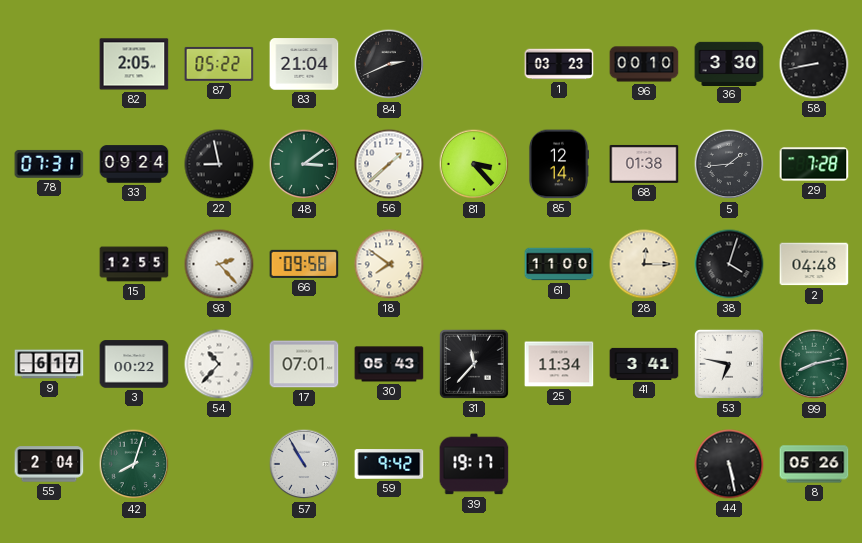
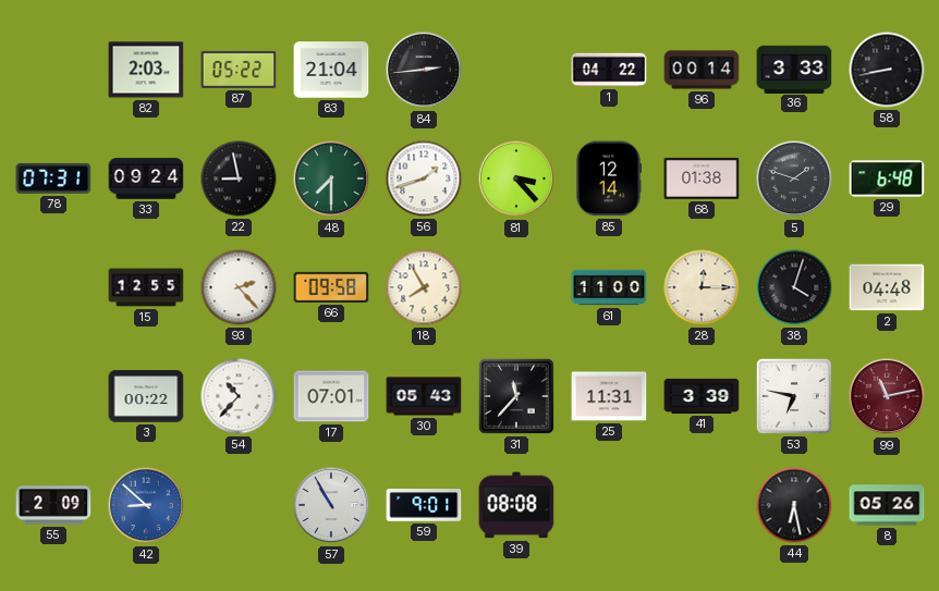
82: 2:05 -> 2:03 (146, 70)
84: 2:41 -> 2:44 (424, 70)
1: 03:23 -> 04:22 (609, 70)
96: 00:10 -> 00:14 (702, 70)
36: 3:30 -> 3:33 (794, 69)
48: 3:09 -> 7:30 (331, 178)
56: 1:38 -> 1:42 (424, 178)
5: 1:44 -> 1:48 (794, 178)
29: 7:28 -> 6:48 (887, 178)
18: 7:51 -> 7:55 (424, 287)
9: 6:17 -> none (49, 364)
25: 11:34 -> 11:31 (609, 396)
41: 3:41 -> 3:39 (702, 396)
99: 8:13 -> 11:13 (887, 396)
99 dial: green -> burgundy (887, 396)
55: 2:04 -> 2:09 (53, 505)
42: 8:03 -> 8:52 (146, 505)
42 dial: green -> blue (146, 505)
59: 9:42 -> 9:01 (424, 505)
39: 19:17 -> 08:08 (516, 505)
44: 5:28 -> 6:28 (794, 505)
